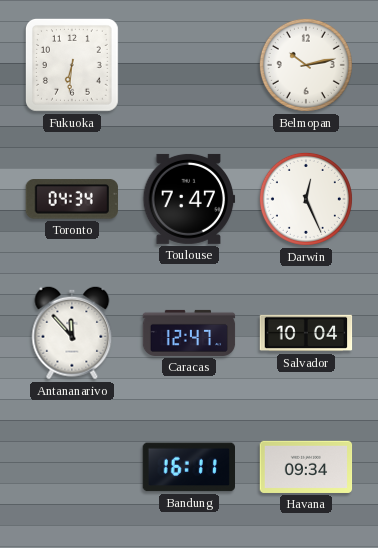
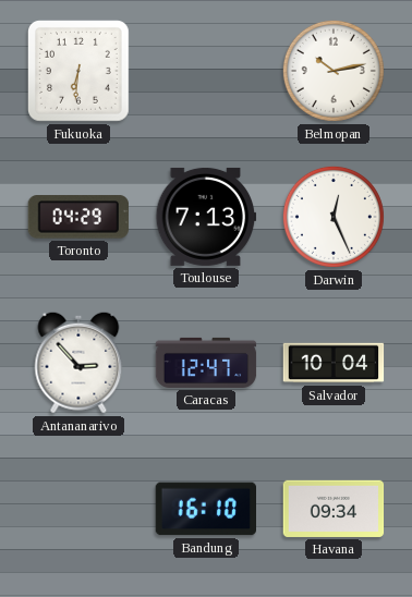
Toronto: 04:34 -> 04:29 (78, 217)
Toulouse: 7:47 -> 7:13 (206, 217)
Antananarivo: 11:53 -> 2:53 (78, 363)
Bandung: 16:11 -> 16:10 (205, 509)
